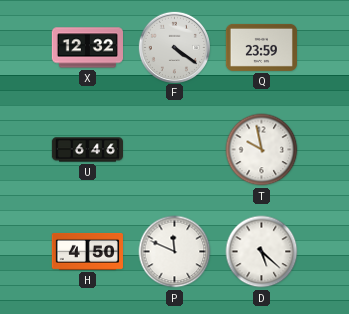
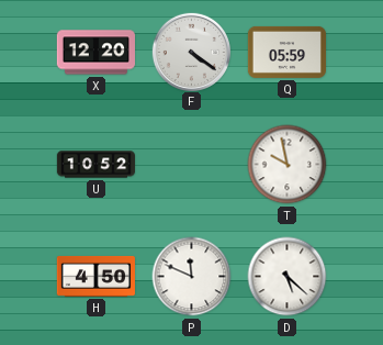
X: 12:32 -> 12:20 (95, 53)
Q: 23:59 -> 05:59 (286, 52)
U: 6:46 -> 10:52 (95, 165)
